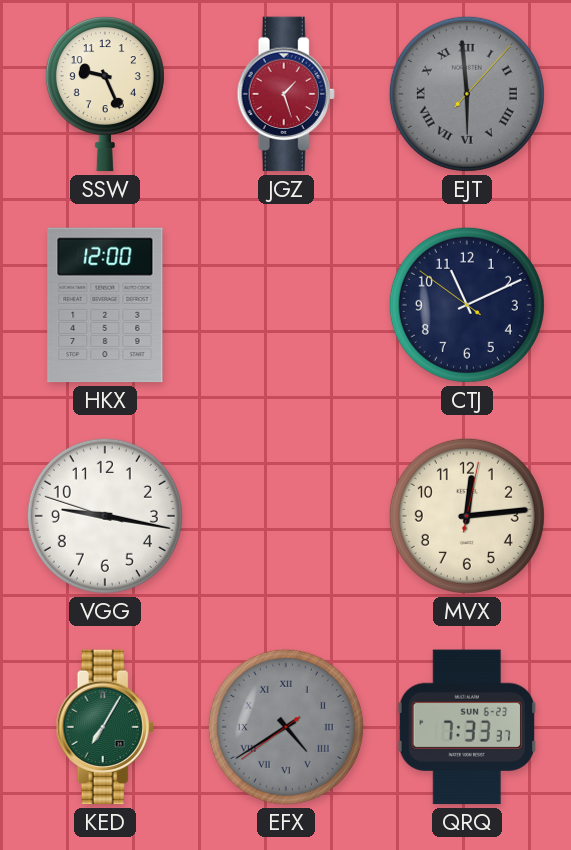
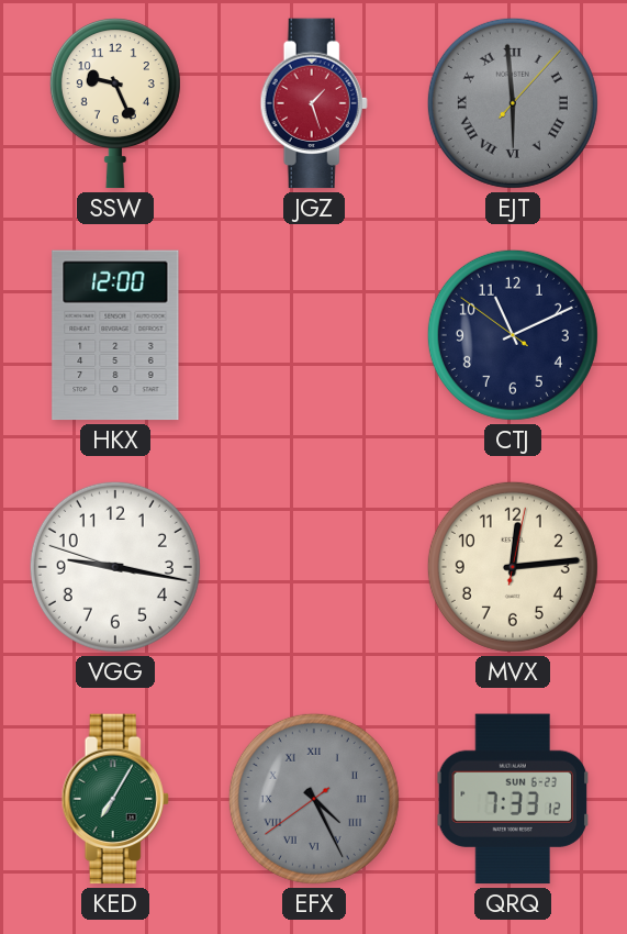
EFX: 4:39 -> 4:25 (314, 799)
QRQ: 7:33:37 -> 7:33:12 (513, 799)
